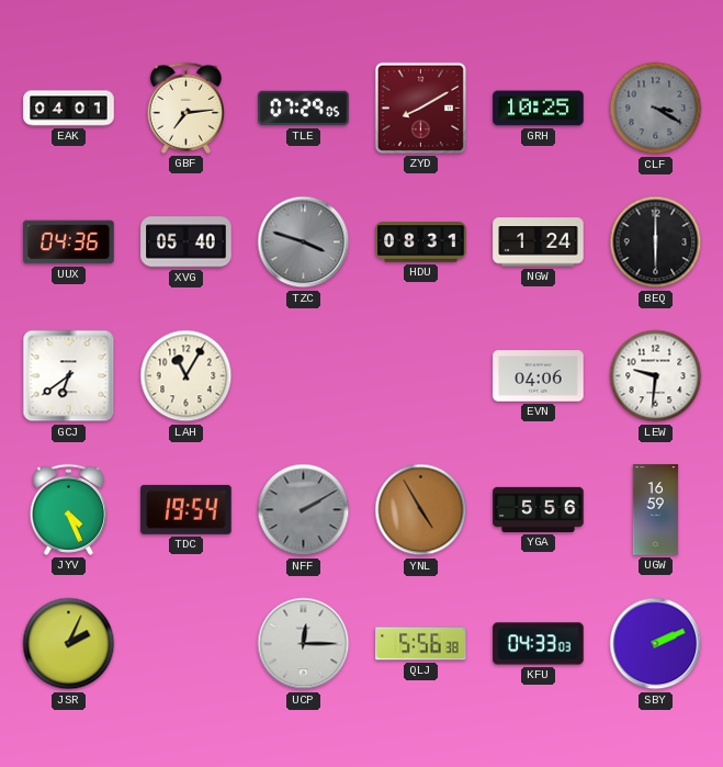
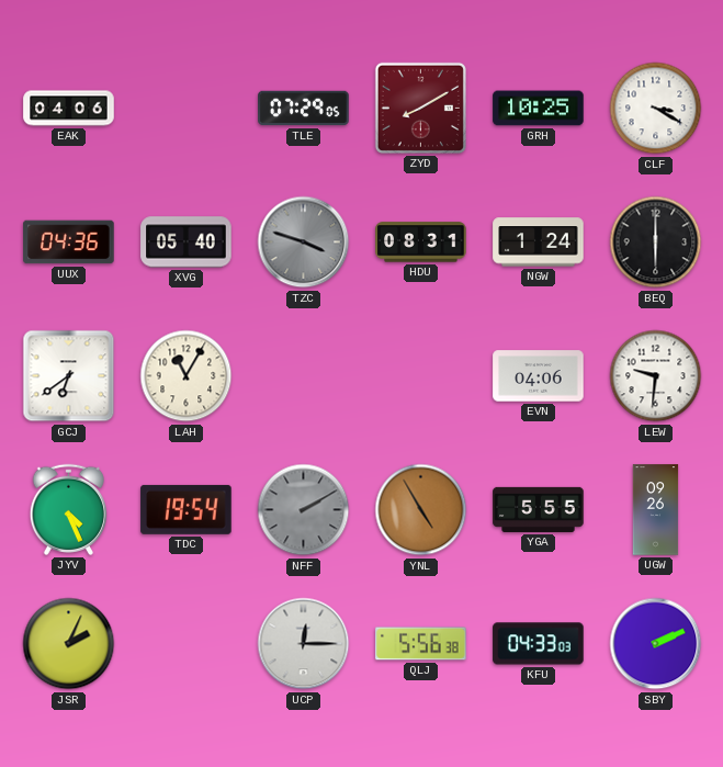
EAK: 04:01 -> 04:06 (69, 109)
GBF: 7:14 -> none (185, 108)
CLF dial: grey -> white (656, 109)
YGA: 5:56 -> 5:55 (539, 509)
UGW: 16:59 -> 09:26 (656, 510)
